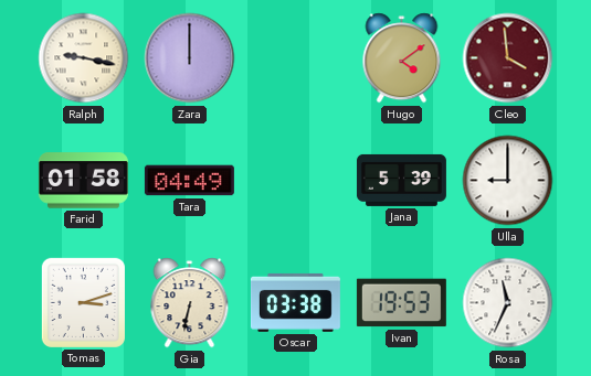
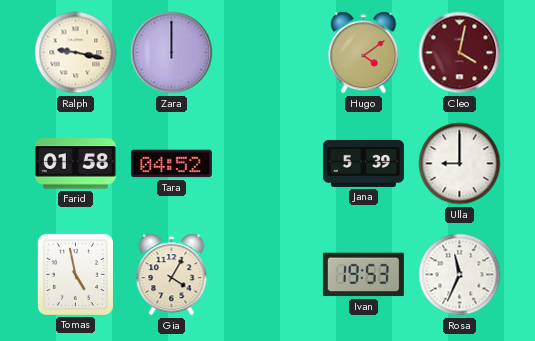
Cleo: 3:59 -> 4:02 (460, 53)
Tara: 04:49 -> 04:52 (171, 164)
Tomas: 3:12 -> 4:58 (75, 274)
Gia: 6:32 -> 4:05 (172, 275)
Oscar: 03:38 -> none (295, 302)
